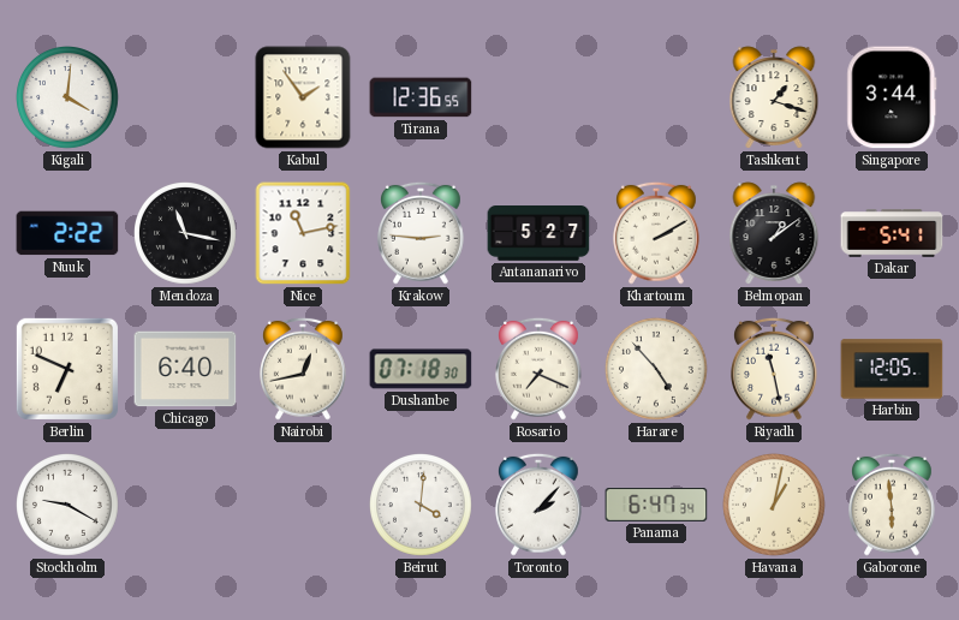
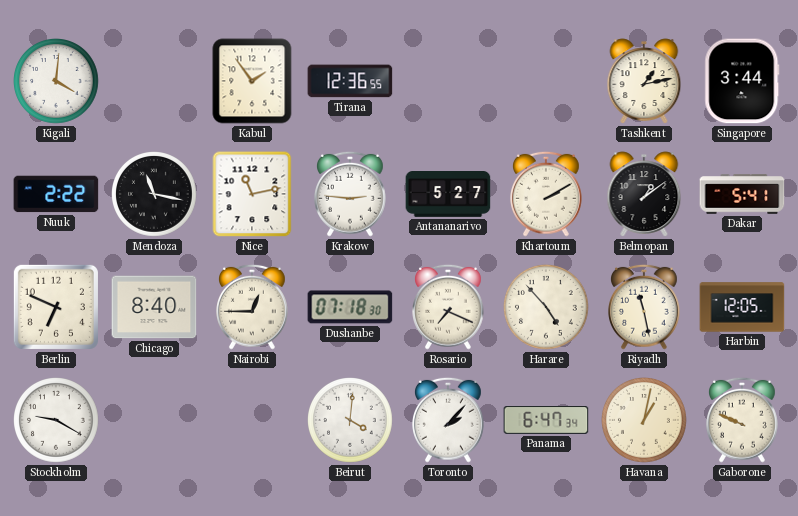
Tashkent: 1:18 -> 1:13 (644, 81)
Chicago: 6:40 -> 8:40 (154, 307)
Nairobi: 12:43 -> 12:45 (253, 307)
Gaborone: 5:59 -> 9:49 (743, 420)
